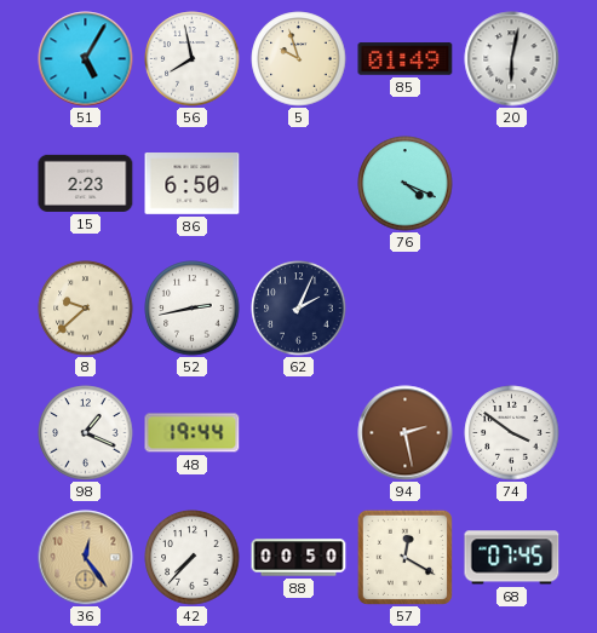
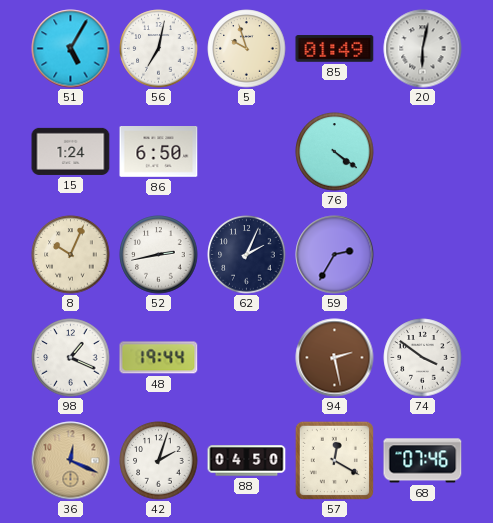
56: 7:58 -> 7:02 (159, 49)
15: 2:23 -> 1:24 (71, 151)
76: 4:19 -> 4:21 (335, 152)
8: 9:38 -> 10:04 (71, 255)
59: none -> 2:35 (335, 255)
36: 12:24 -> 12:19 (71, 461)
42: 7:37 -> 2:03 (159, 461)
88: 00:50 -> 04:50 (247, 461)
68: 07:45 -> 07:46 (423, 461)
